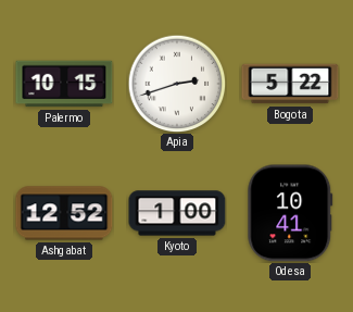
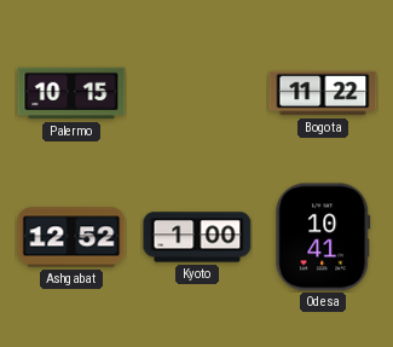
Apia: 2:42 -> none (177, 84)
Bogota: 5:22 -> 11:22 (323, 93)
